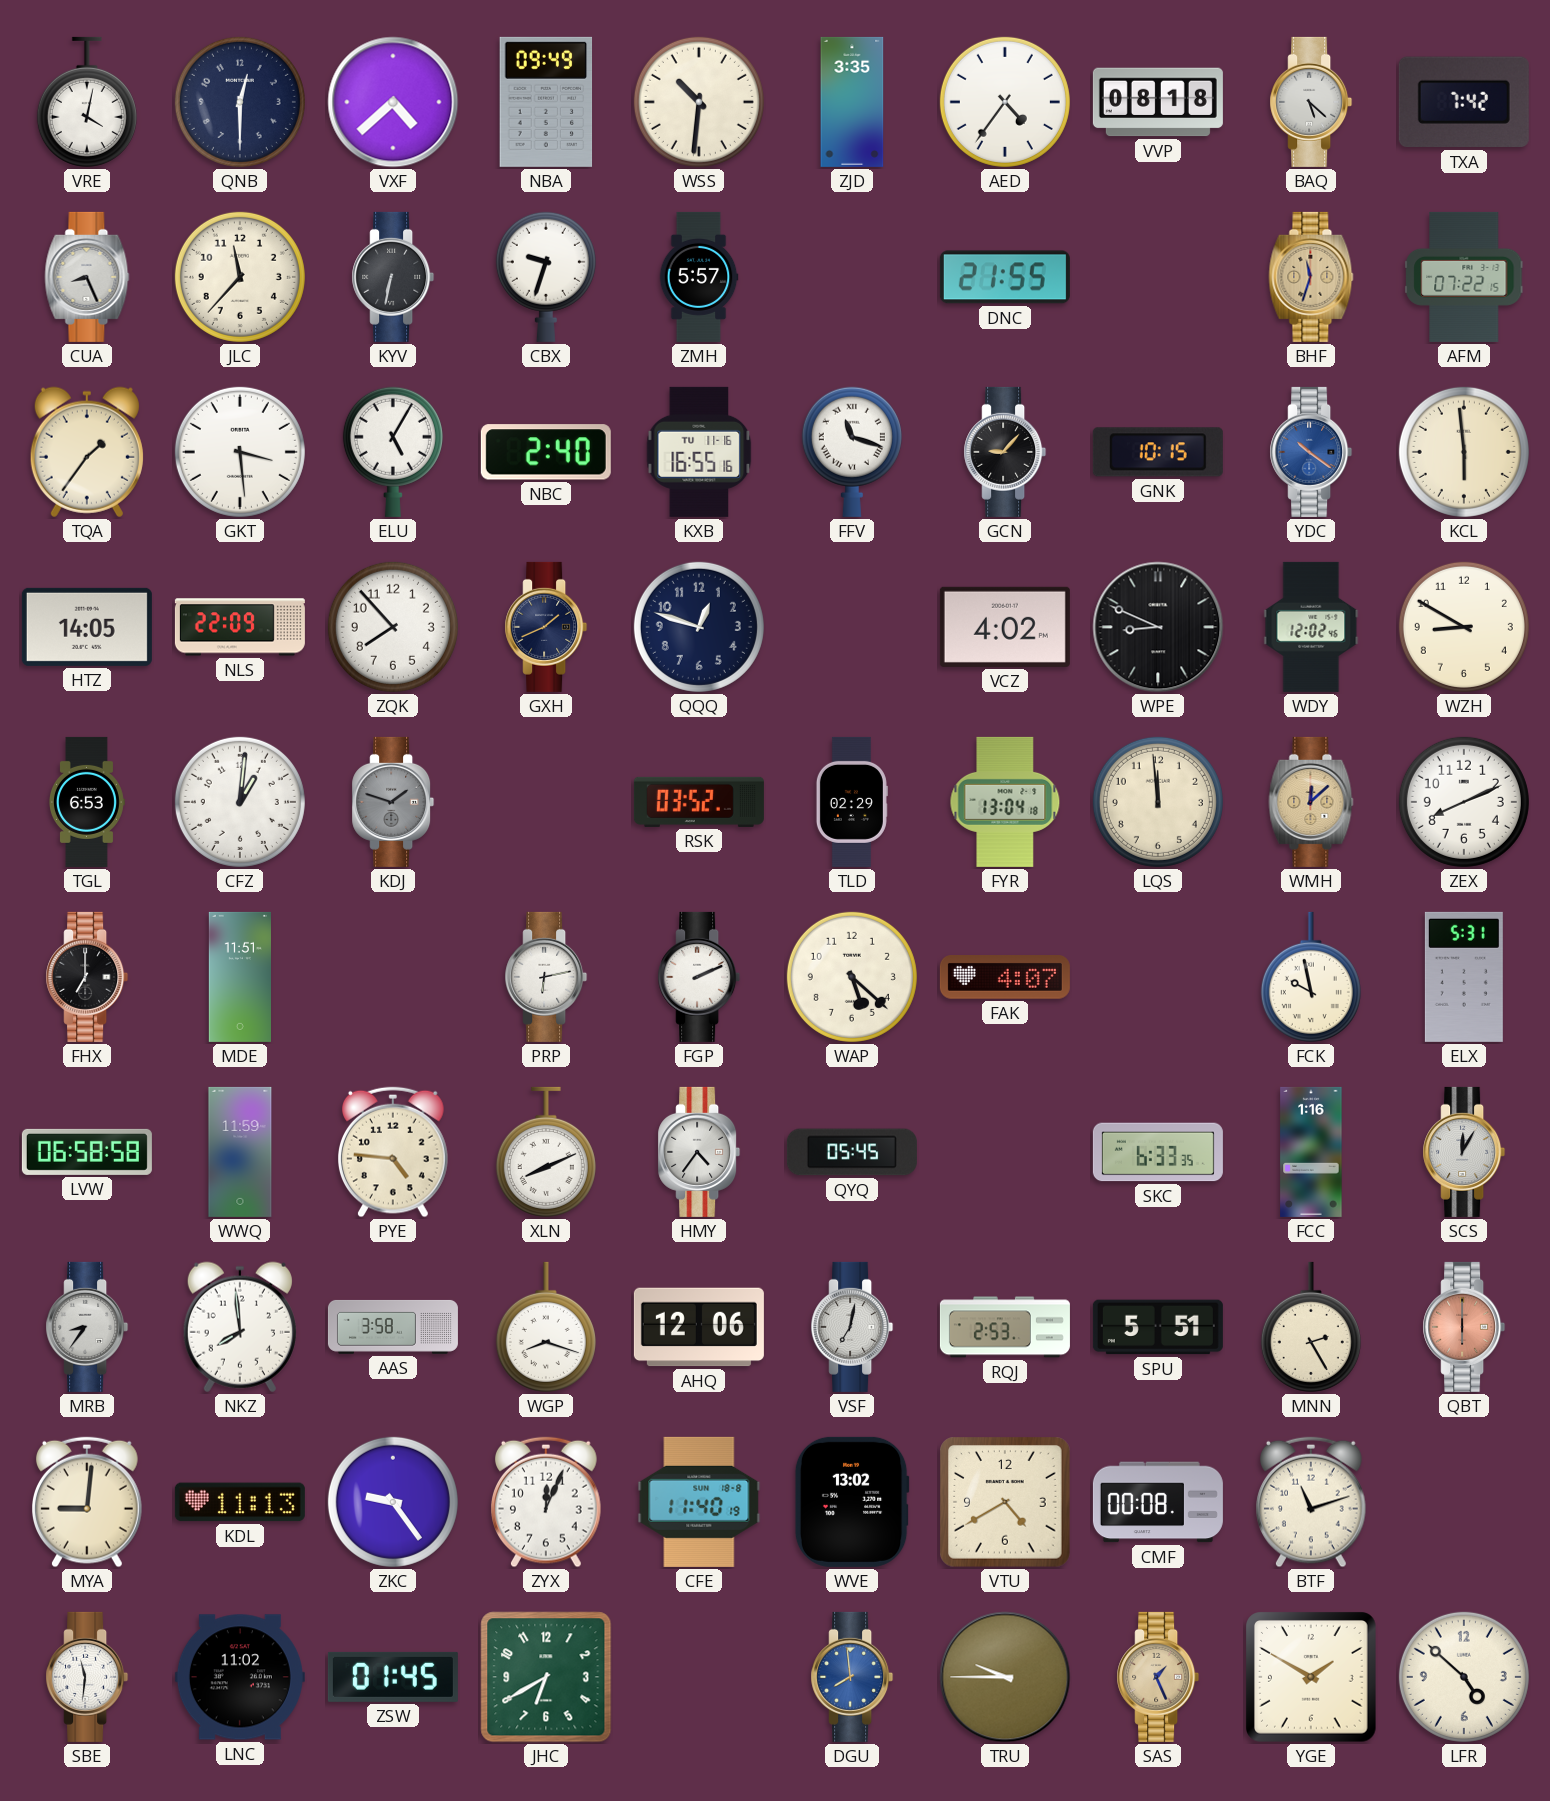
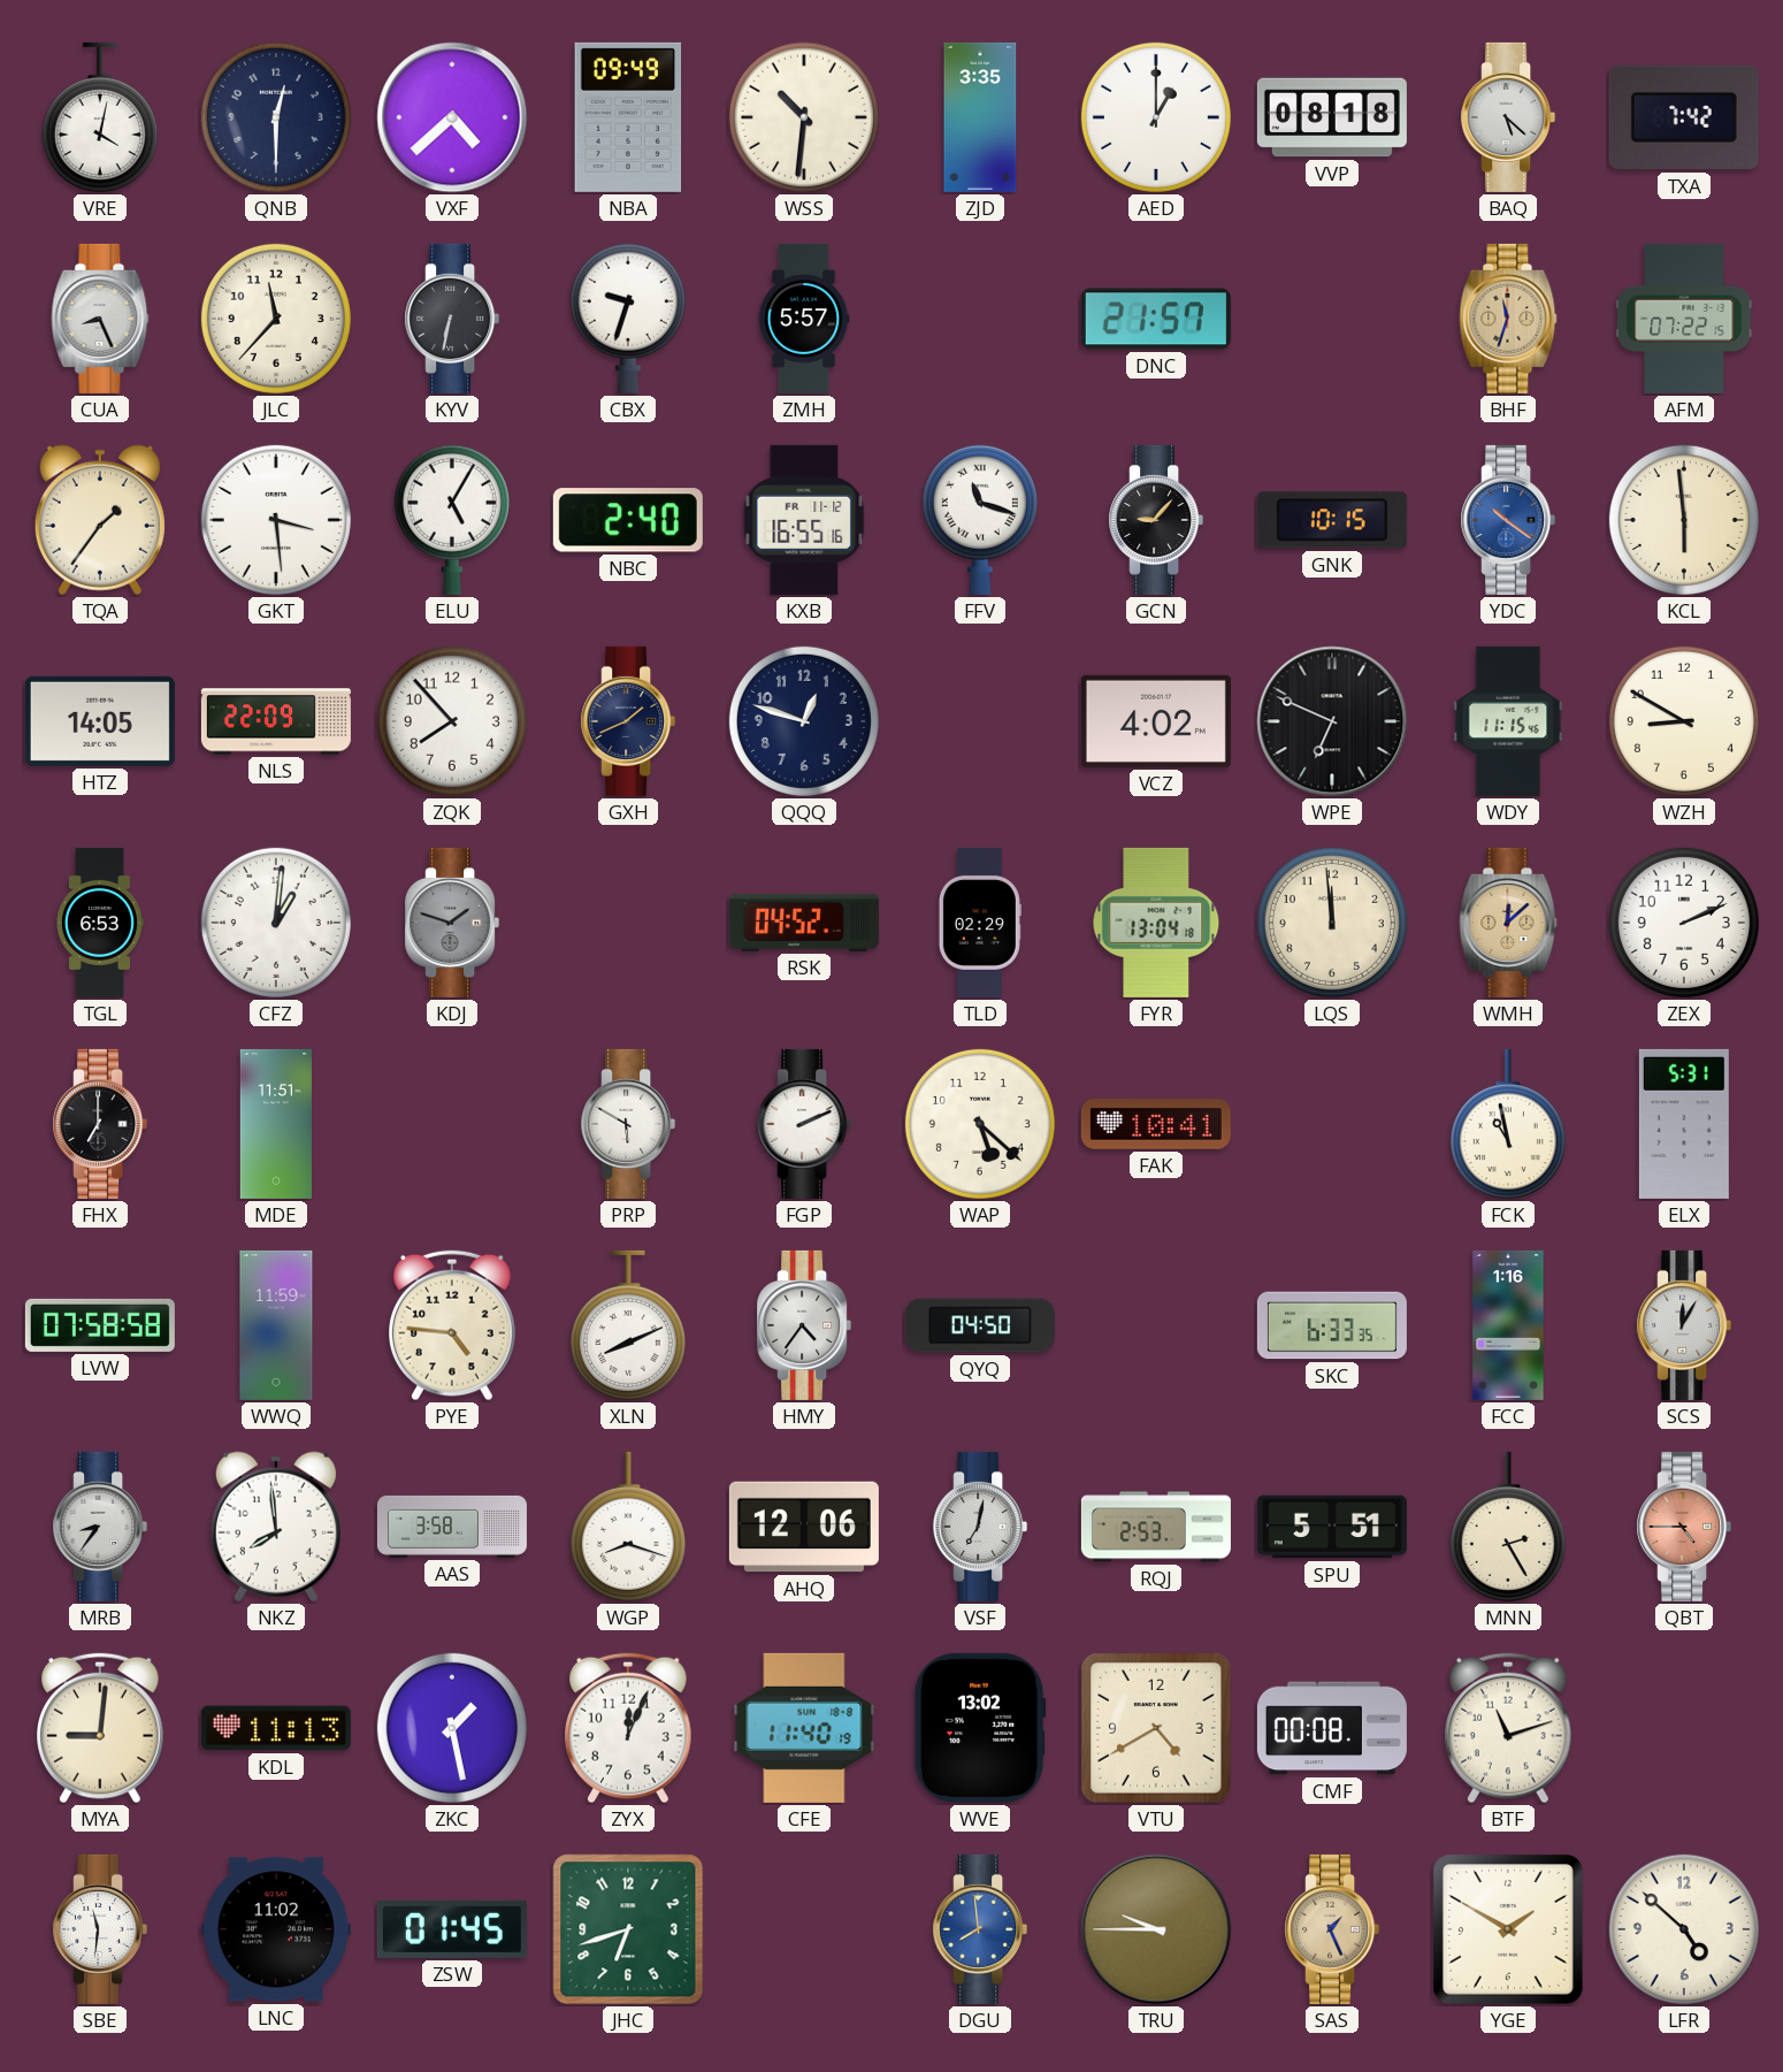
AED: 4:36 -> 1:00 (1156, 117)
DNC: 21:55 -> 21:57 (1156, 319)
KXB date: TU 11-16 -> FR 11-12 (804, 520)
WPE: 8:49 -> 6:49 (1332, 721)
WDY: 12:02 -> 11:15 (1508, 721)
RSK: 03:52 -> 04:52 (804, 923)
ZEX: 8:11 -> 2:11 (1684, 923)
PRP: 6:13 -> 5:50 (628, 1124)
FAK: 4:07 -> 10:41 (1156, 1125)
FCK: 9:58 -> 10:58 (1508, 1124)
LVW: 06:58 -> 07:58 (100, 1325)
QYQ: 05:45 -> 04:50 (980, 1325)
QBT: 6:00 -> 4:45 (1684, 1527)
ZKC: 9:24 -> 1:28 (452, 1728)
JHC: 6:40 -> 6:42 (628, 1929)
